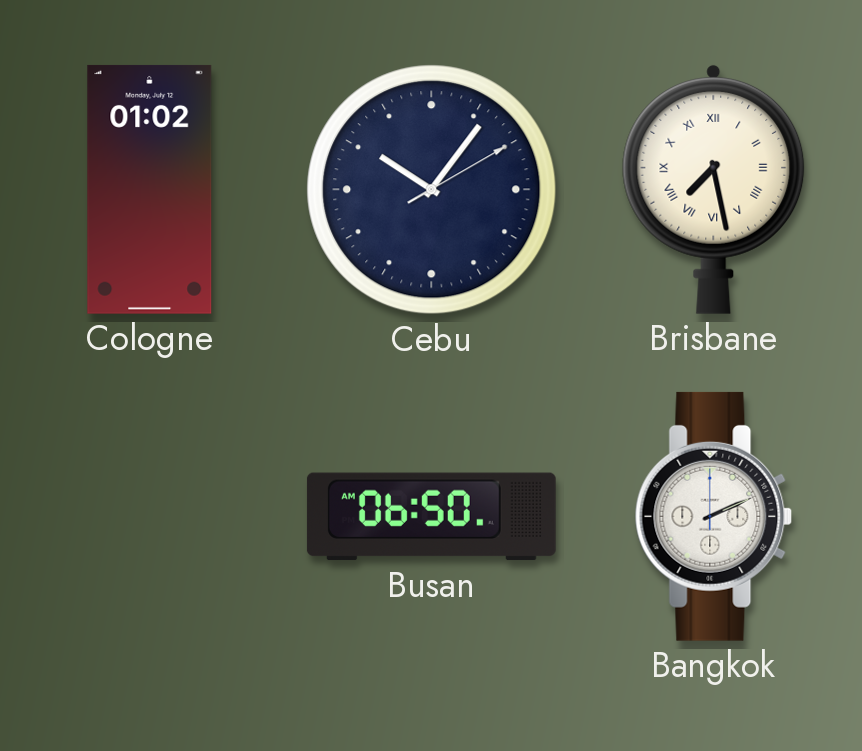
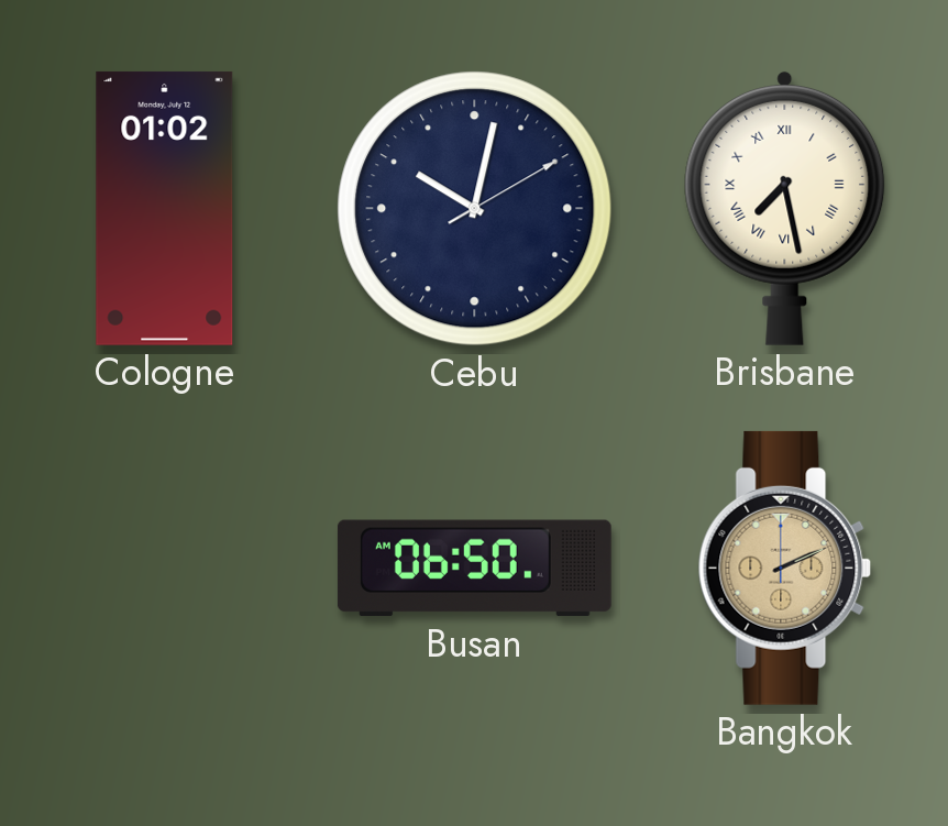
Cebu: 10:06 -> 10:02 (475, 209)
Bangkok dial: white -> champagne (785, 568)
